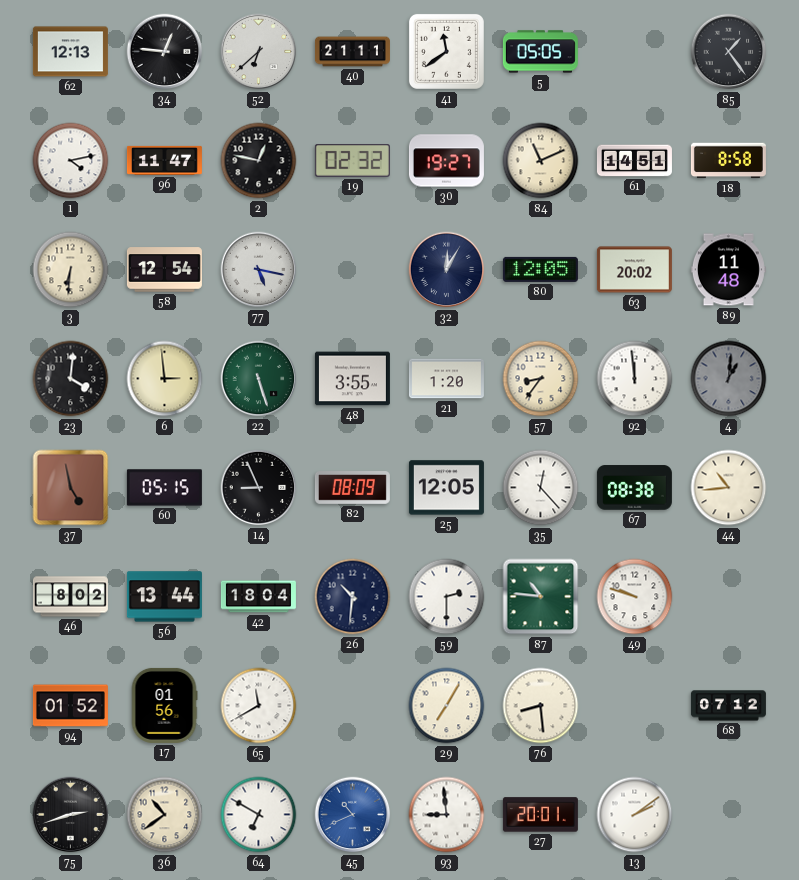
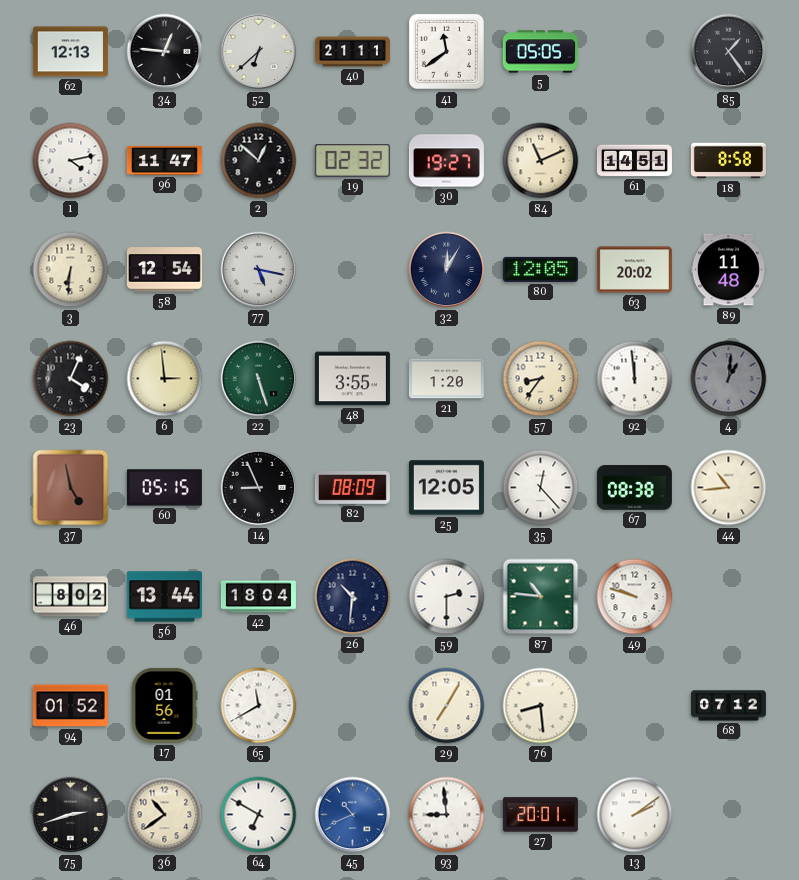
2: 12:47 -> 12:52 (259, 161)
23: 4:01 -> 4:04 (71, 379)
